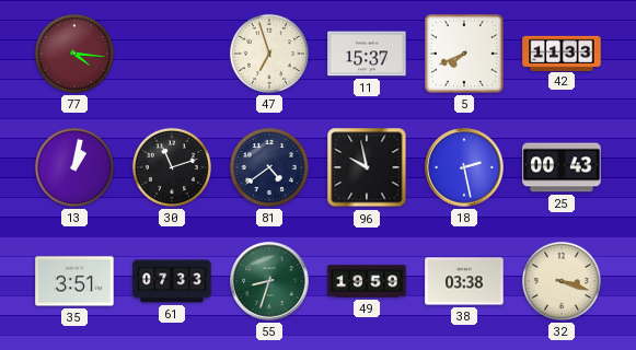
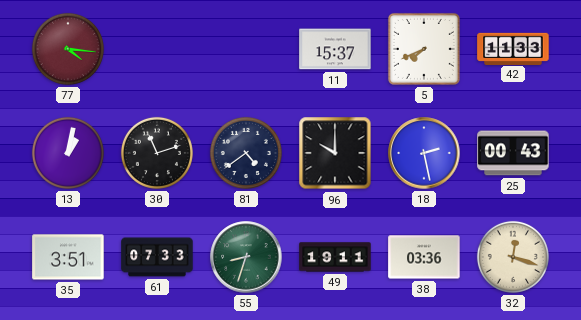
47: 6:57 -> none (269, 54)
96: 9:58 -> 10:00 (335, 153)
49: 19:59 -> 19:11 (335, 257)
38: 03:38 -> 03:36 (424, 257)
32: 3:18 -> 12:18 (513, 257)
